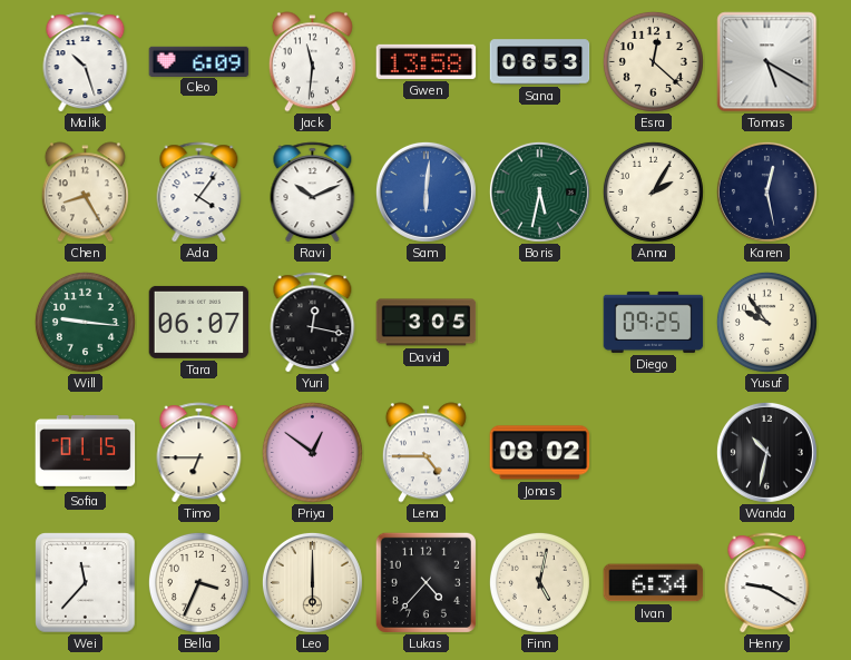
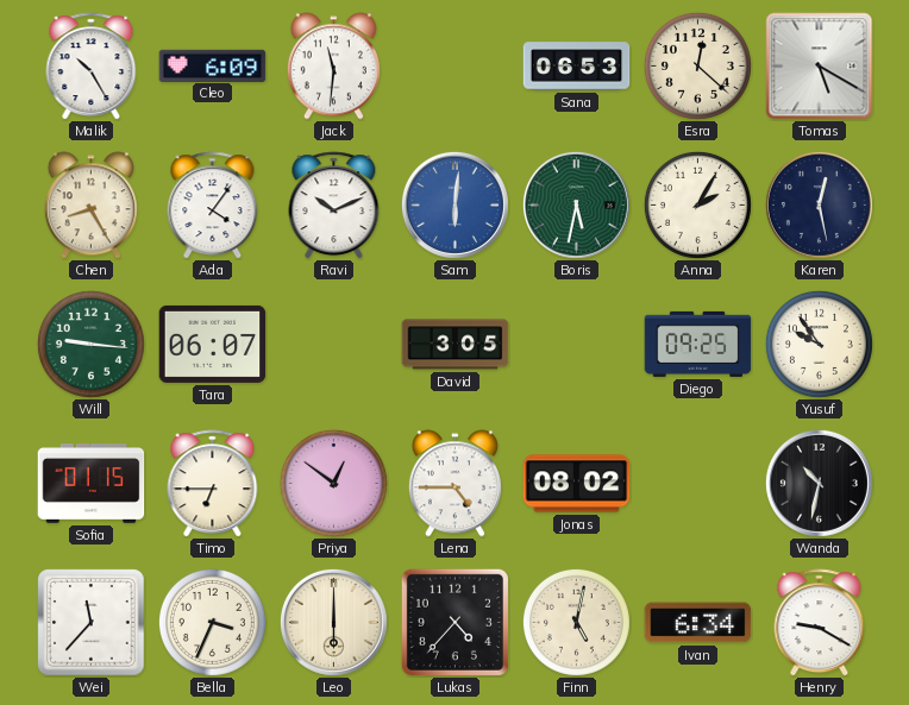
Malik: 10:27 -> 10:25 (92, 67)
Gwen: 13:58 -> none (427, 61)
Yuri: 12:17 -> none (313, 323)
